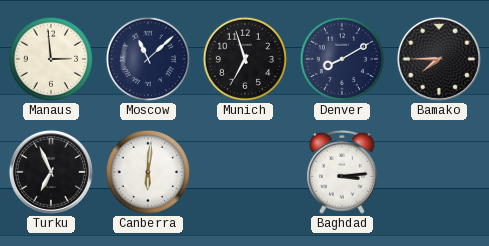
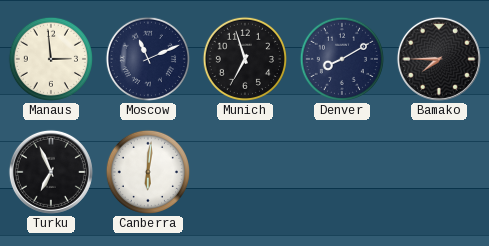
Moscow: 11:08 -> 11:11 (148, 59)
Baghdad: 3:14 -> none (343, 172)
